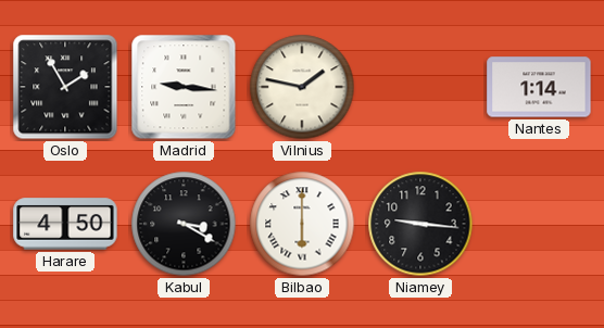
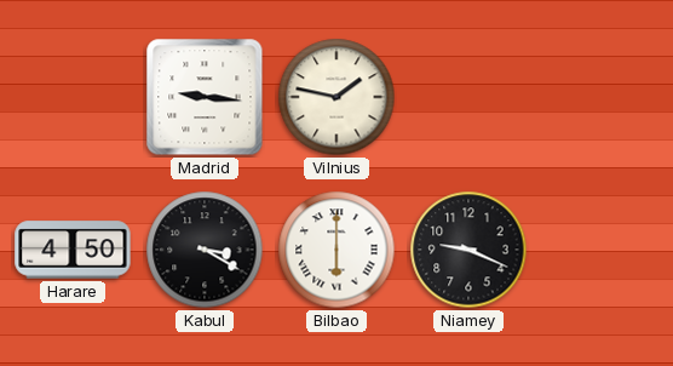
Oslo: 1:55 -> none (65, 87)
Nantes: 1:14 -> none (539, 87)
Niamey: 9:16 -> 9:19 (468, 250)
